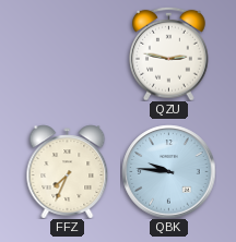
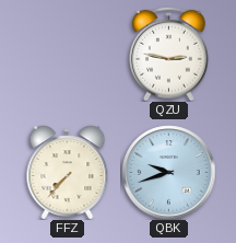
FFZ: 7:34 -> 7:37 (68, 172)
QBK: 9:46 -> 9:42 (168, 172)
